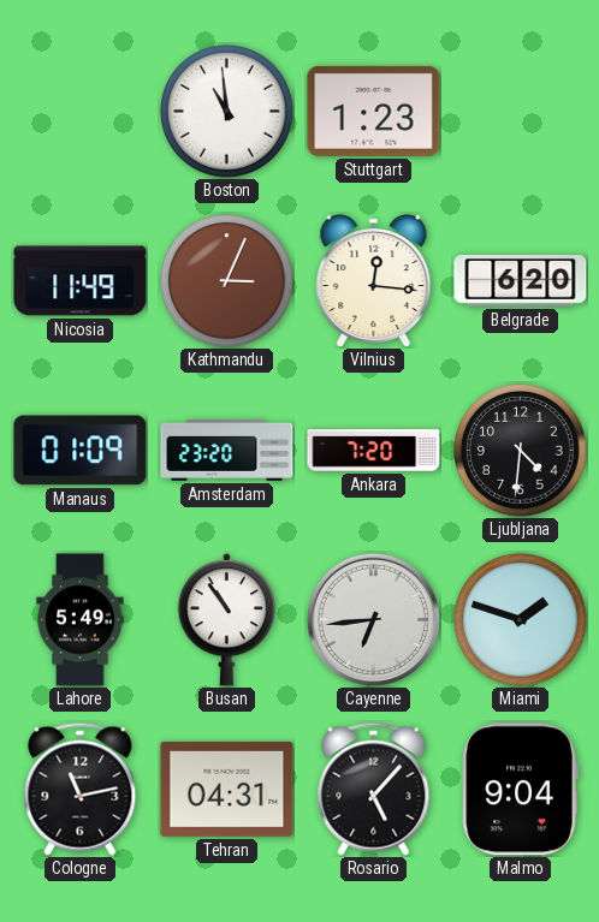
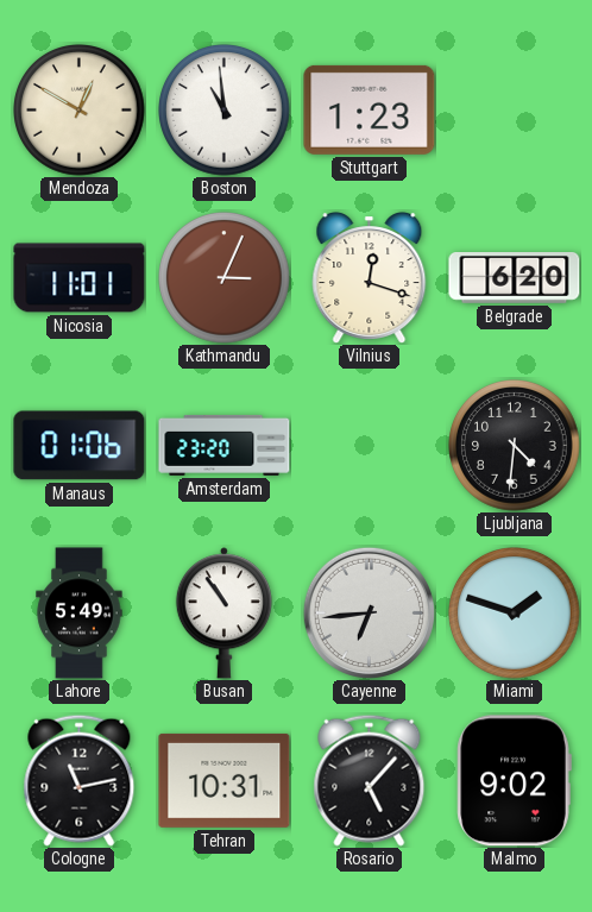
Mendoza: none -> 12:50 (80, 111)
Nicosia: 11:49 -> 11:01 (80, 278)
Vilnius: 12:16 -> 12:18 (370, 278)
Manaus: 01:09 -> 01:06 (80, 446)
Ankara: 7:20 -> none (374, 451)
Tehran: 04:31 -> 10:31 (225, 780)
Malmo: 9:04 -> 9:02 (514, 781)
